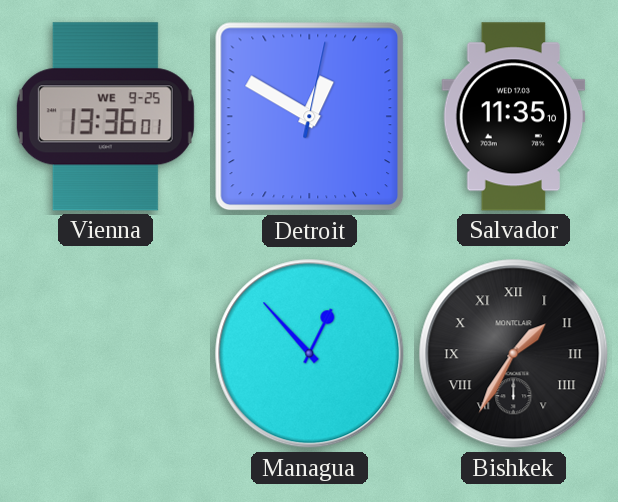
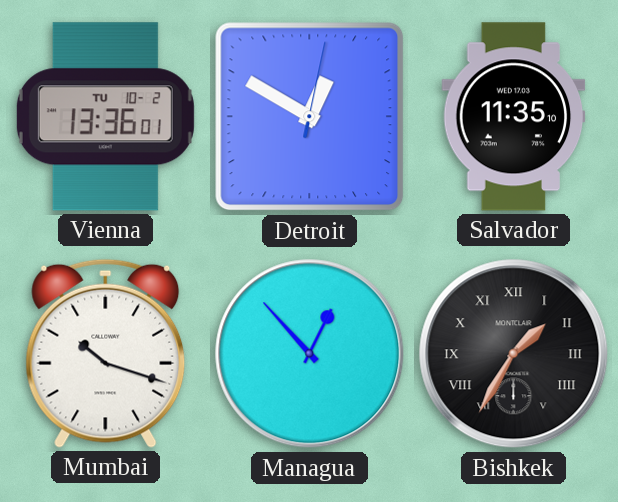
Vienna date: WE 9-25 -> TU 10-2 (105, 117)
Mumbai: none -> 10:18 (106, 353)
